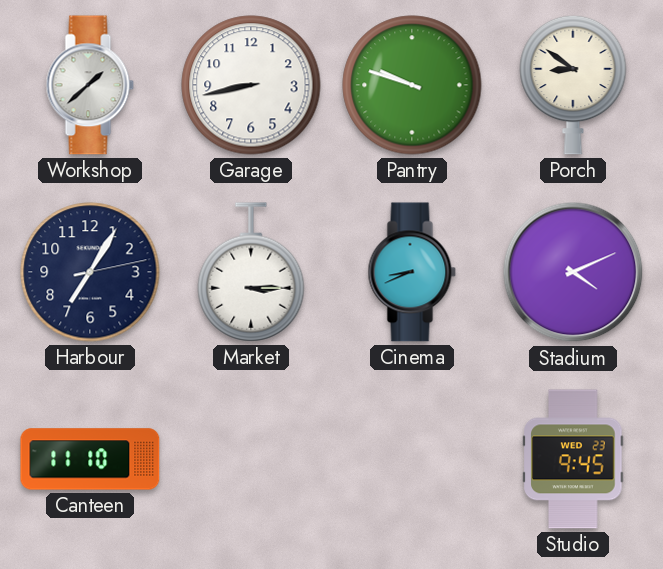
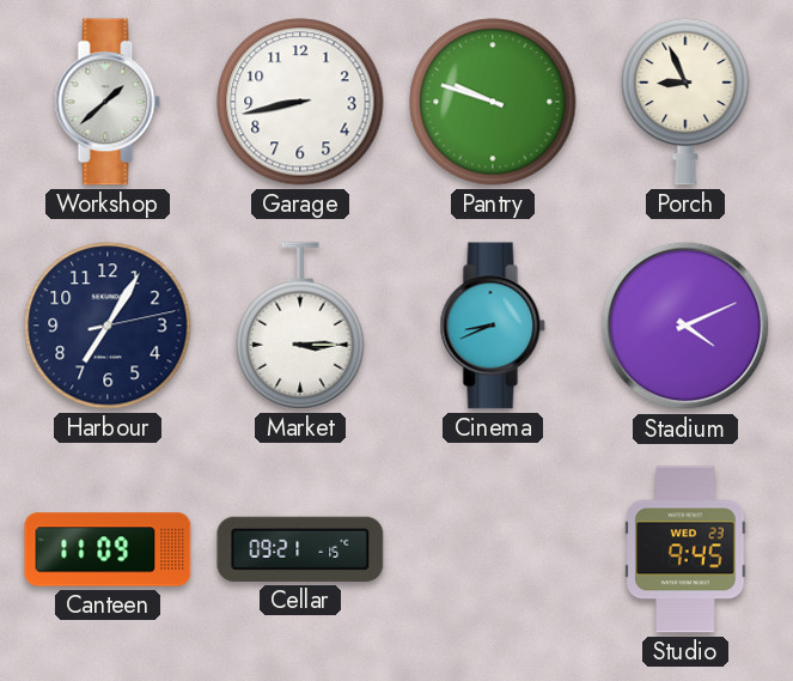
Porch: 8:51 -> 8:56 (685, 102)
Canteen: 11:10 -> 11:09 (108, 549)
Cellar: none -> 09:21 (300, 549)
